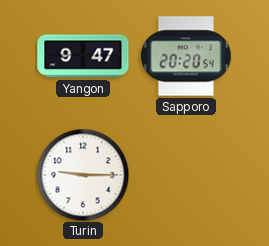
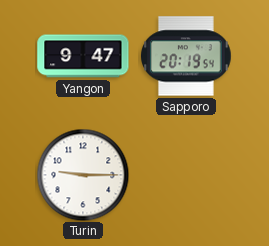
Sapporo: 20:20 -> 20:19 (187, 56)
